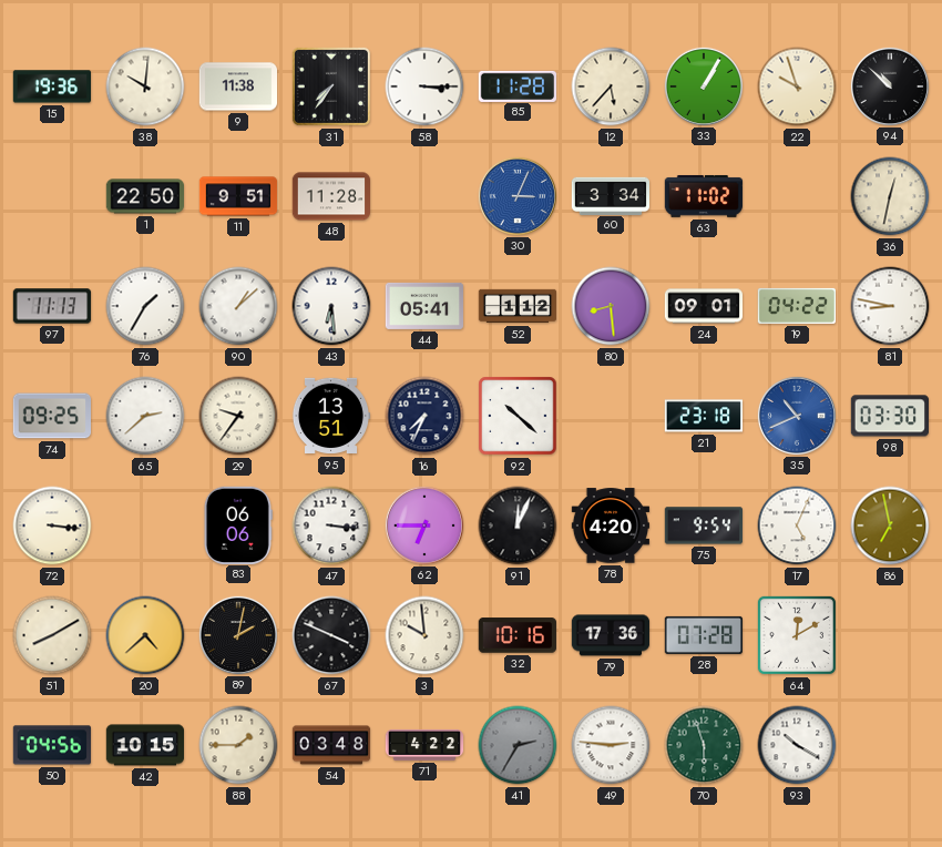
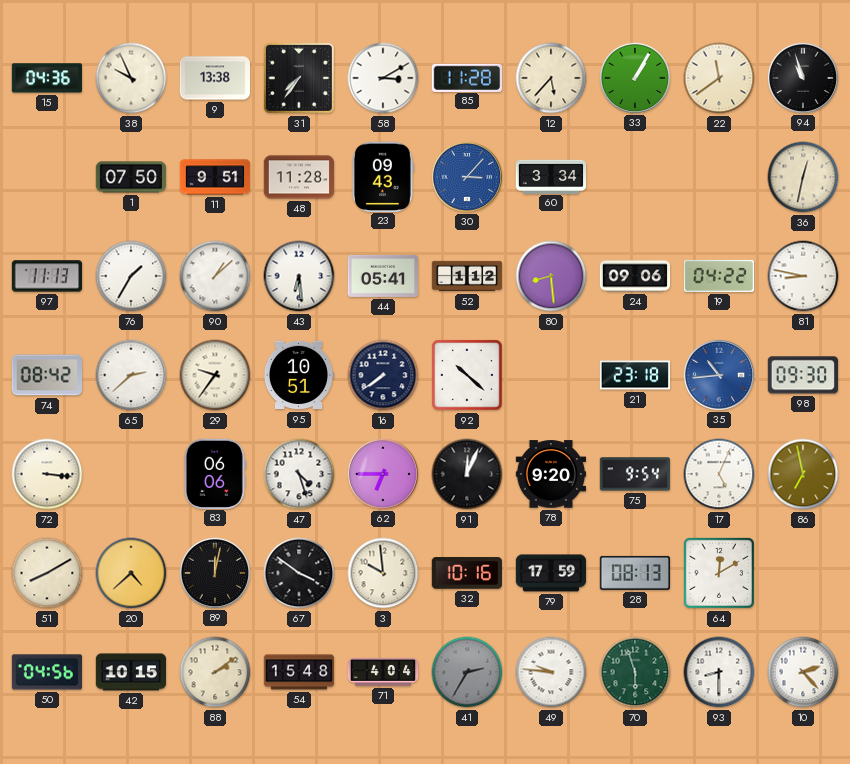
15: 19:36 -> 04:36 (46, 78)
38: 10:01 -> 9:56 (131, 78)
9: 11:38 -> 13:38 (215, 78)
58: 3:15 -> 3:10 (383, 78)
22: 9:57 -> 11:39 (719, 78)
94: 10:52 -> 10:57 (802, 77)
1: 22:50 -> 07:50 (131, 177)
23: none -> 09:43 (383, 176)
30: 3:04 -> 3:07 (466, 176)
63: 11:02 -> none (704, 196)
24: 09:01 -> 09:06 (635, 276)
74: 09:25 -> 08:42 (46, 375)
95: 13:51 -> 10:51 (298, 375)
16: 7:34 -> 7:39 (383, 375)
35: 10:41 -> 10:44 (718, 374)
98: 03:30 -> 09:30 (802, 375)
47: 3:16 -> 4:27 (299, 474)
78: 4:20 -> 9:20 (551, 474)
89: 2:02 -> 12:02 (214, 572)
67: 3:49 -> 3:51 (299, 573)
79: 17:36 -> 17:59 (551, 573)
28: 07:28 -> 08:13 (634, 573)
88: 1:45 -> 2:09 (215, 672)
54: 03:48 -> 15:48 (299, 672)
71: 4:22 -> 4:04 (383, 672)
49: 2:46 -> 9:46 (551, 672)
93: 10:20 -> 8:30 (719, 672)
10: none -> 2:23 (803, 672)
